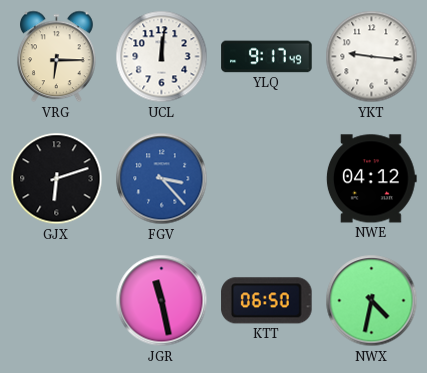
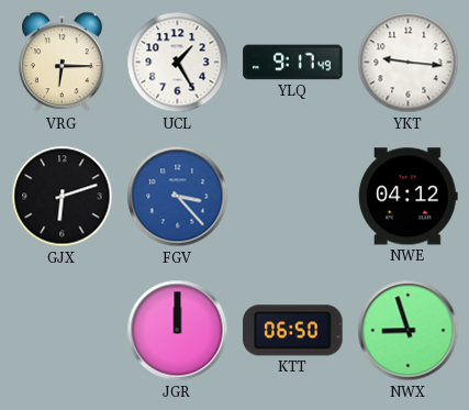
UCL: 12:01 -> 1:25 (178, 63)
JGR: 11:28 -> 12:00 (178, 331)
NWX: 4:32 -> 8:57 (409, 331)
